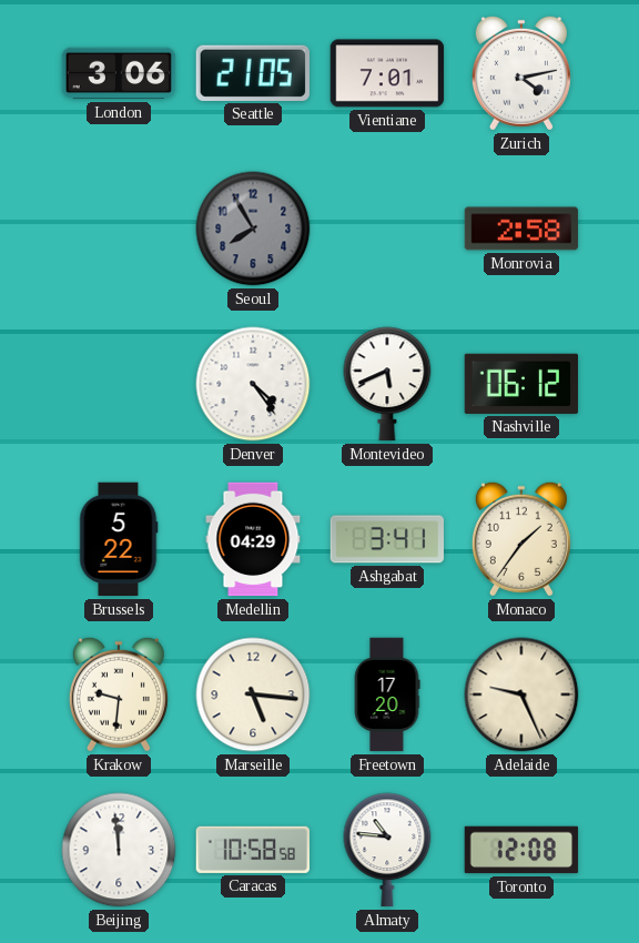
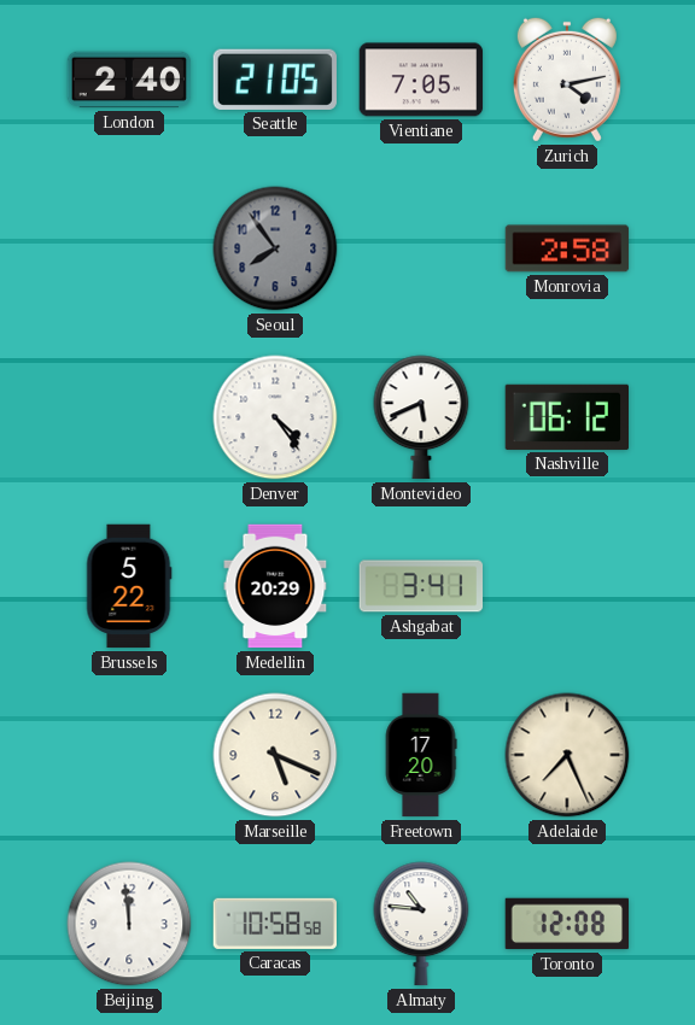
London: 3:06 -> 2:40 (129, 80)
Vientiane: 7:01 -> 7:05 (421, 80)
Seoul: 7:55 -> 7:54 (275, 248)
Medellin: 04:29 -> 20:29 (275, 586)
Monaco: 1:36 -> none (521, 539)
Krakow: 9:31 -> none (119, 694)
Marseille: 5:16 -> 5:19 (275, 755)
Adelaide: 9:26 -> 7:26 (567, 755)
